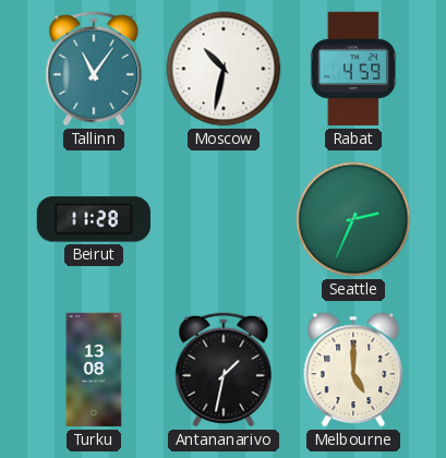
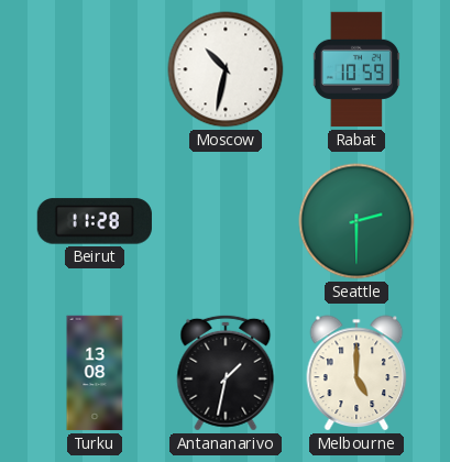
Tallinn: 11:06 -> none (94, 69)
Rabat: 4:59 -> 10:59 (356, 69)
Seattle: 2:34 -> 2:30 (356, 221)
